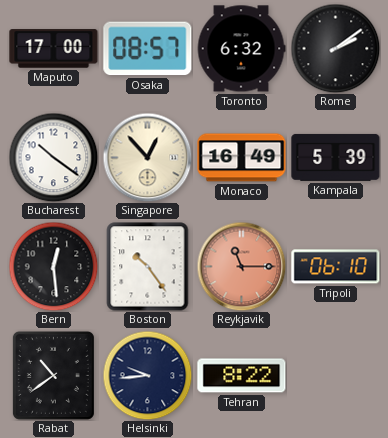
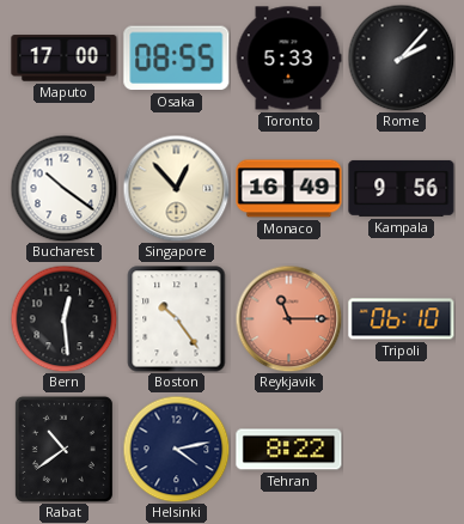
Osaka: 08:57 -> 08:55 (177, 59)
Toronto: 6:32 -> 5:33 (288, 59)
Rome: 2:09 -> 2:07 (401, 57)
Kampala: 5:39 -> 9:56 (402, 188)
Helsinki: 9:44 -> 4:13 (176, 449)
